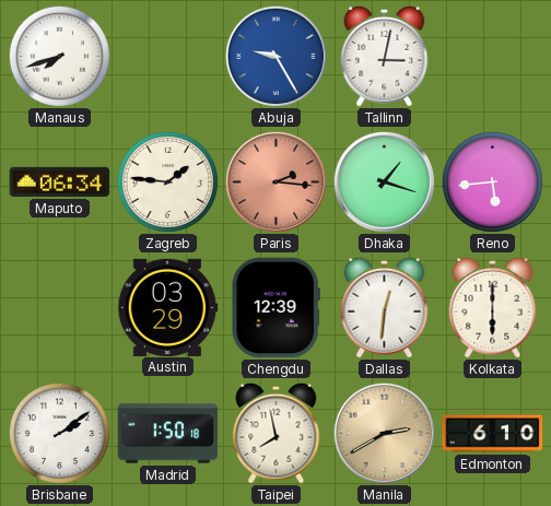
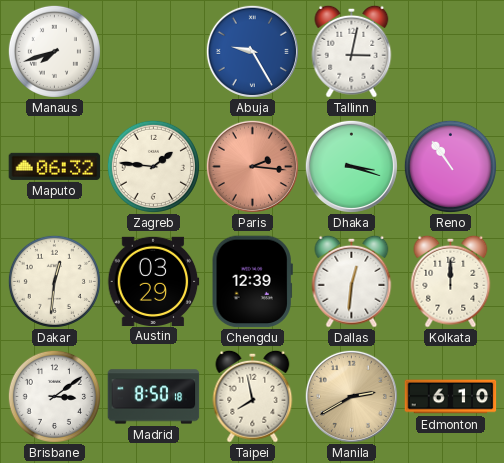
Maputo: 06:34 -> 06:32 (55, 166)
Dhaka: 1:18 -> 3:18 (351, 166)
Reno: 5:44 -> 10:54 (450, 166)
Dakar: none -> 12:31 (54, 281)
Kolkata: 6:00 -> 12:00 (451, 281)
Brisbane: 2:09 -> 3:09 (54, 396)
Madrid: 1:50 -> 8:50 (154, 397)
